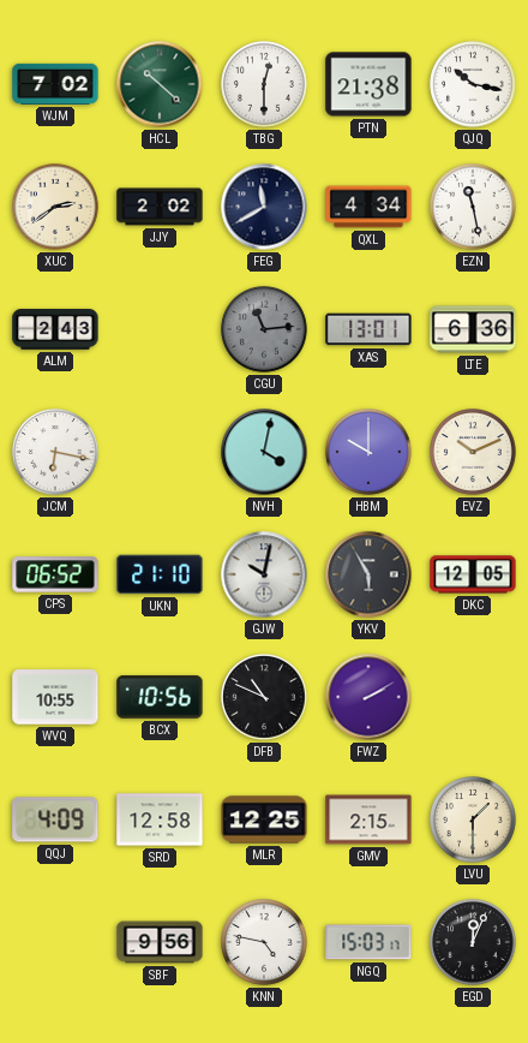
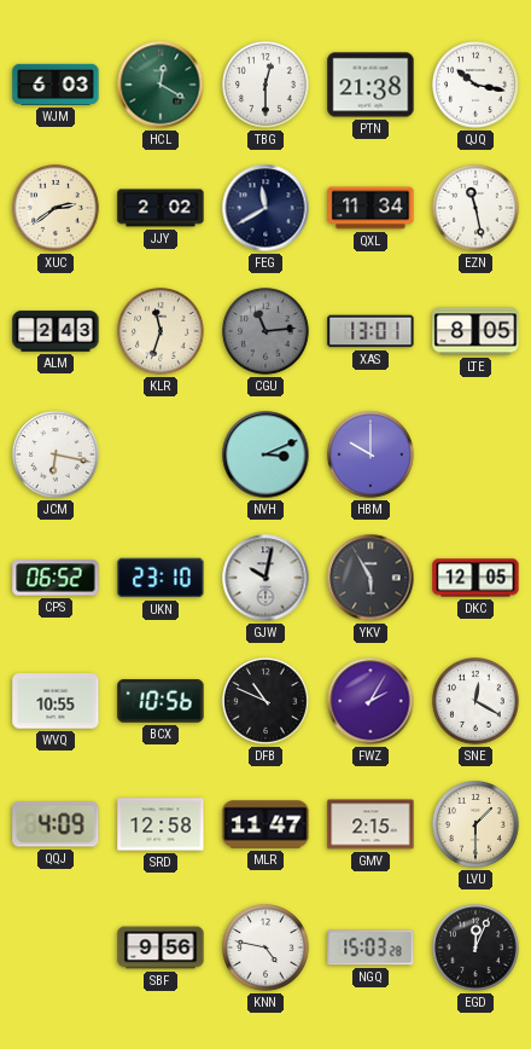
WJM: 7:02 -> 6:03 (56, 85)
HCL: 10:22 -> 12:20 (161, 85)
QXL: 4:34 -> 11:34 (370, 208)
KLR: none -> 11:33 (162, 332)
LTE: 6:36 -> 8:05 (475, 331)
NVH: 4:02 -> 3:11 (265, 454)
EVZ: 10:11 -> none (474, 453)
UKN: 21:10 -> 23:10 (161, 578)
FWZ: 2:10 -> 2:05 (370, 701)
SNE: none -> 12:20 (477, 702)
MLR: 12:25 -> 11:47 (265, 824)
NGQ: 15:03:17 -> 15:03:28 (370, 947)
